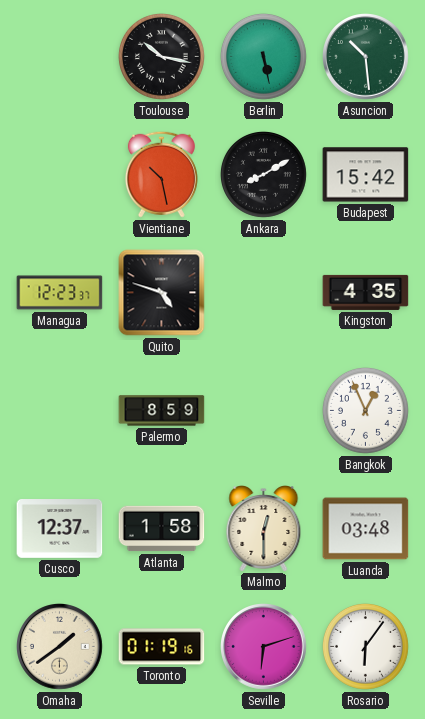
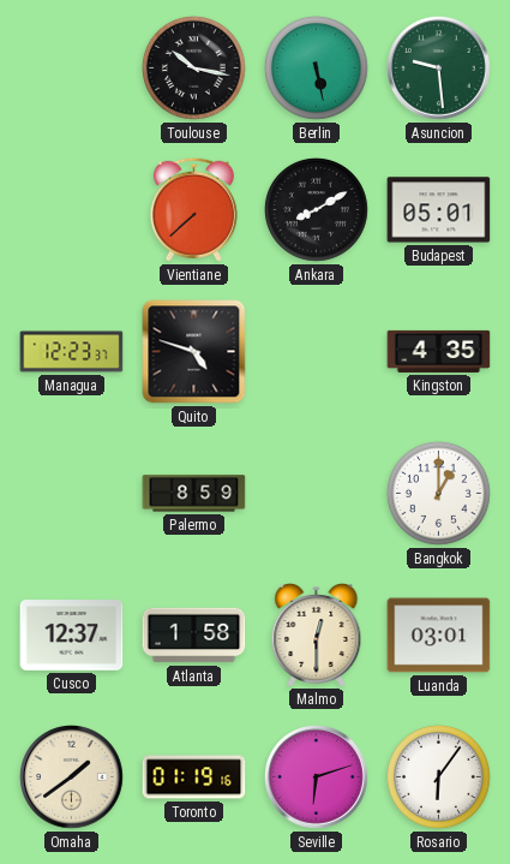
Asuncion: 10:29 -> 9:29 (439, 68)
Vientiane: 10:28 -> 7:38 (193, 209)
Budapest: 15:42 -> 05:01 (439, 210)
Bangkok: 12:56 -> 1:00 (439, 494)
Luanda: 03:48 -> 03:01 (439, 636)
